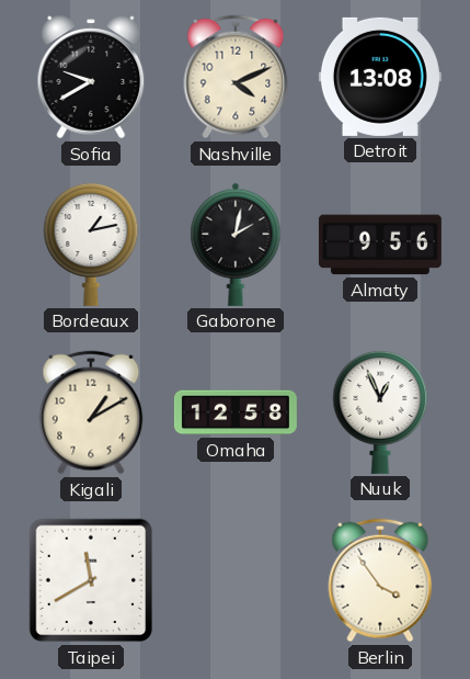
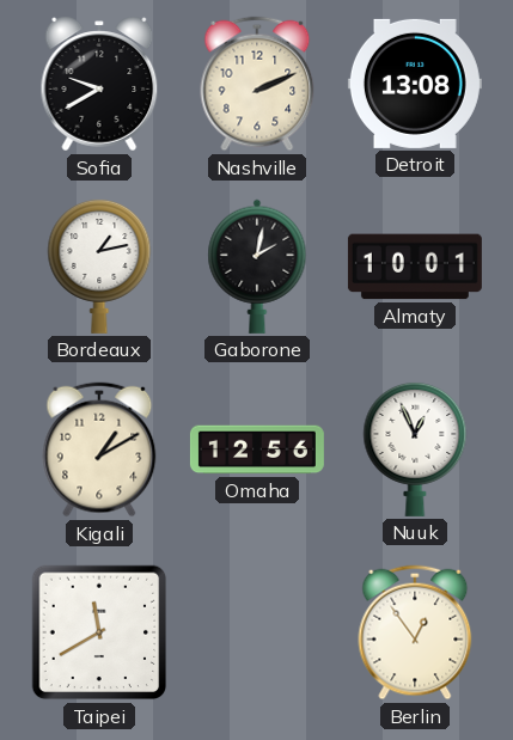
Nashville: 4:11 -> 2:11 (257, 84)
Almaty: 9:56 -> 10:01 (415, 267)
Omaha: 12:58 -> 12:56 (257, 449)
Berlin: 3:54 -> 12:54 (415, 632)
